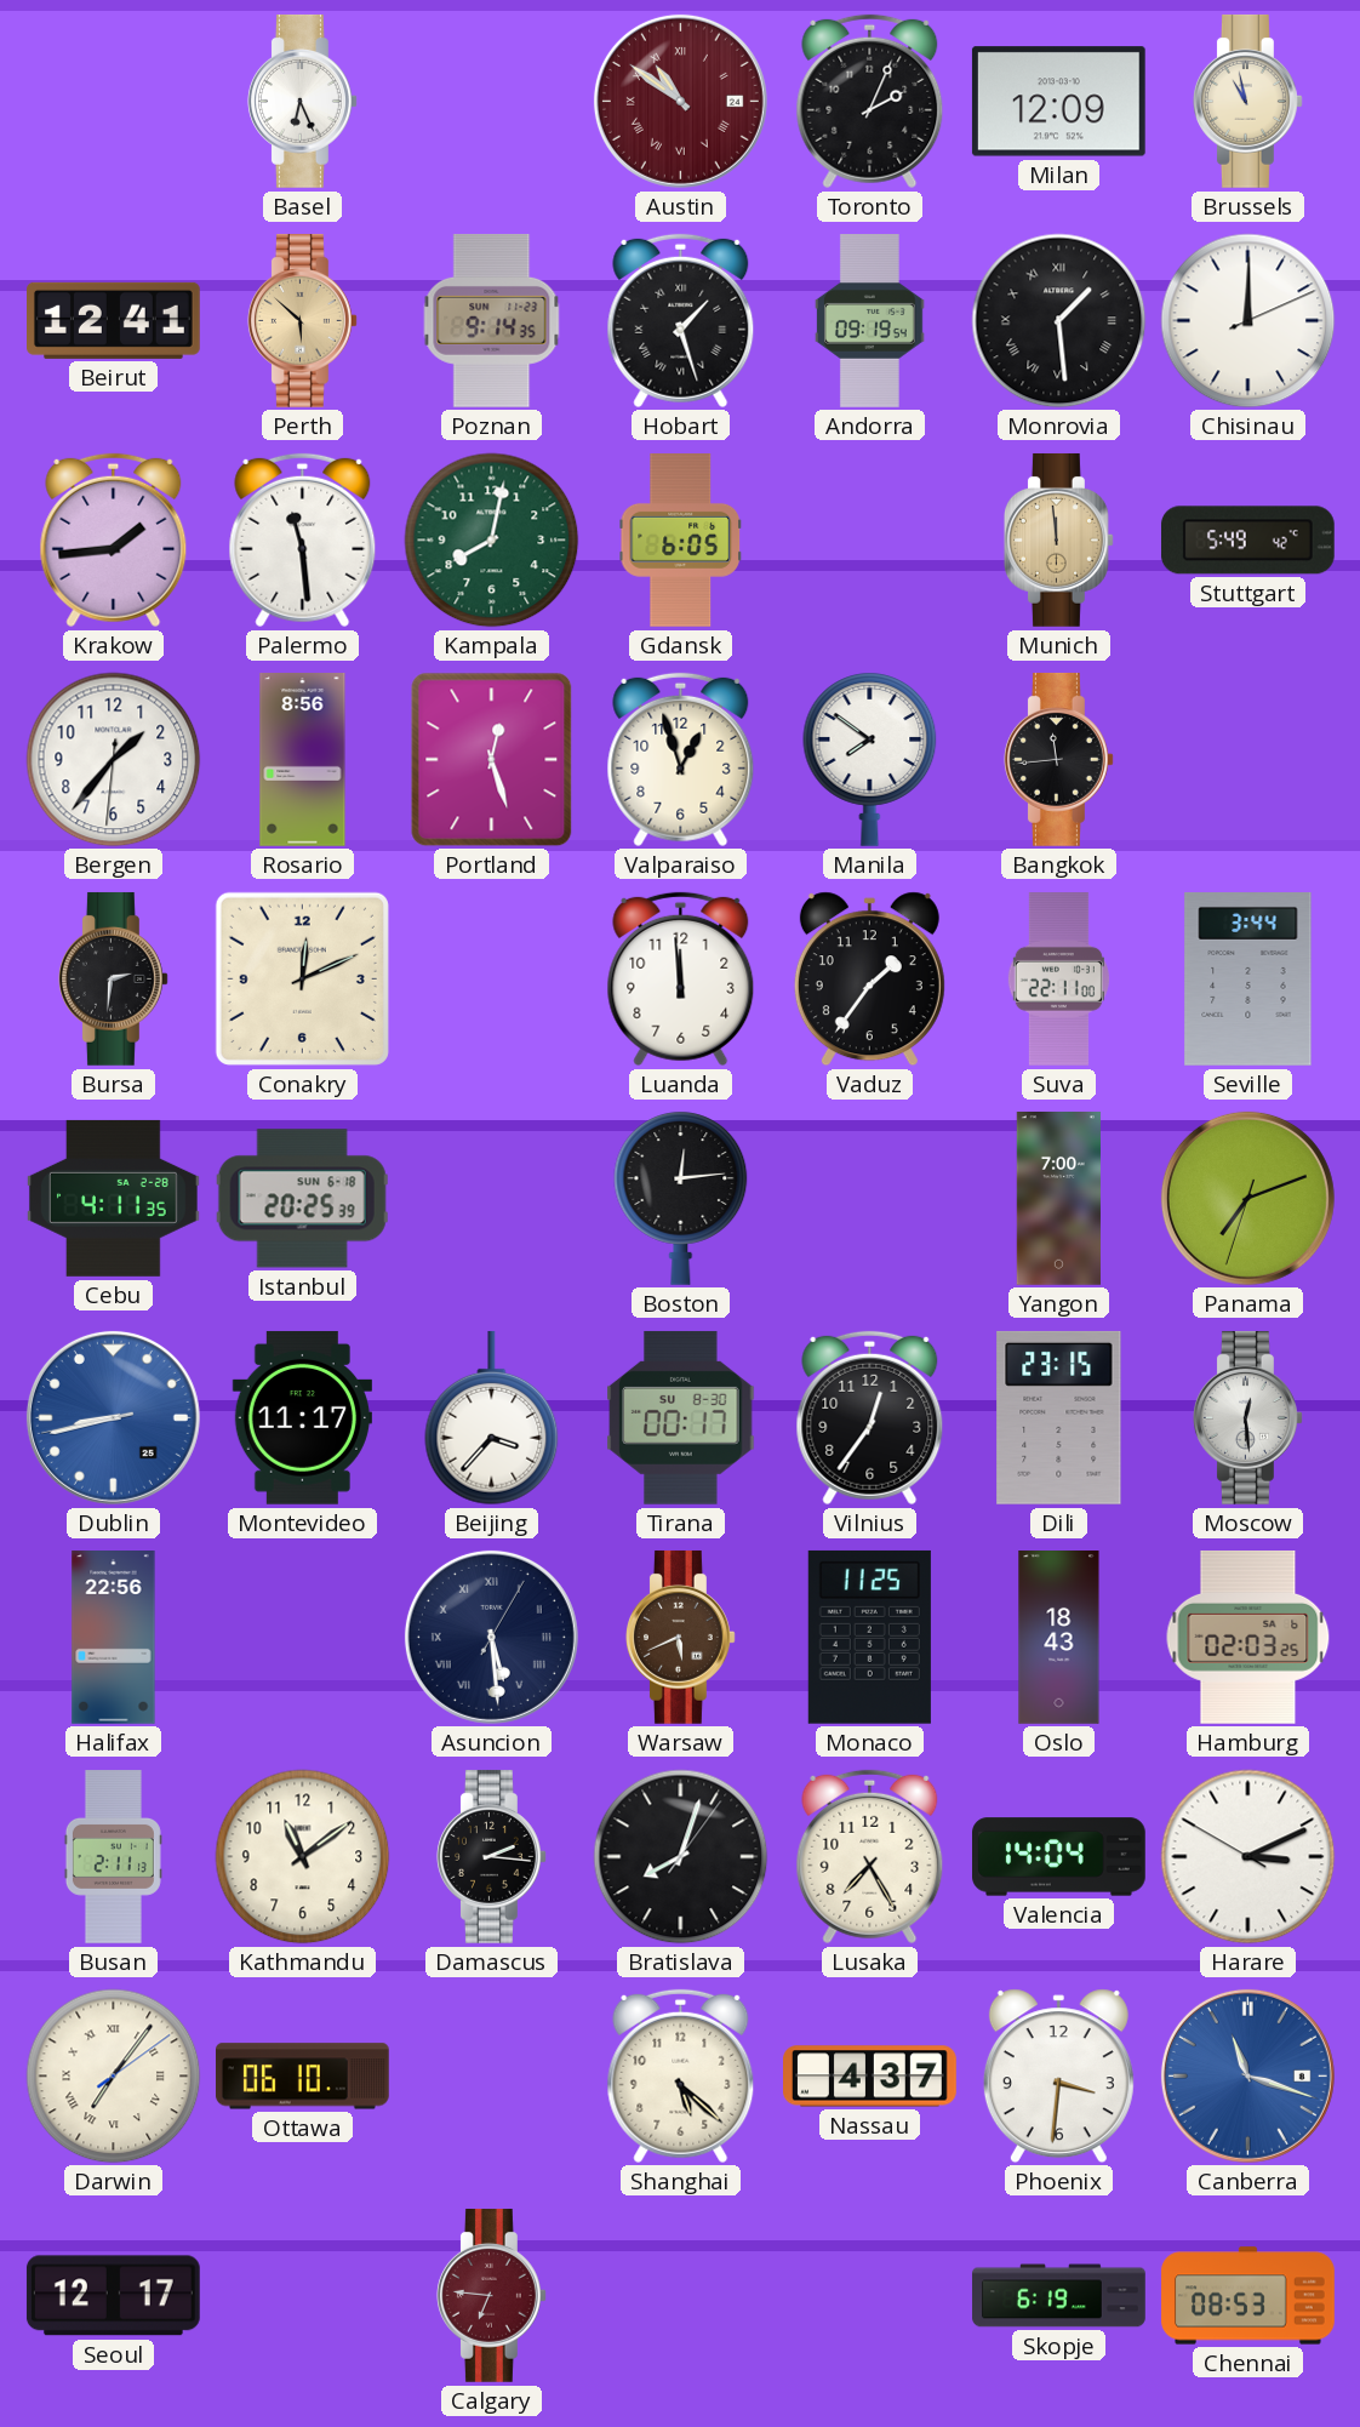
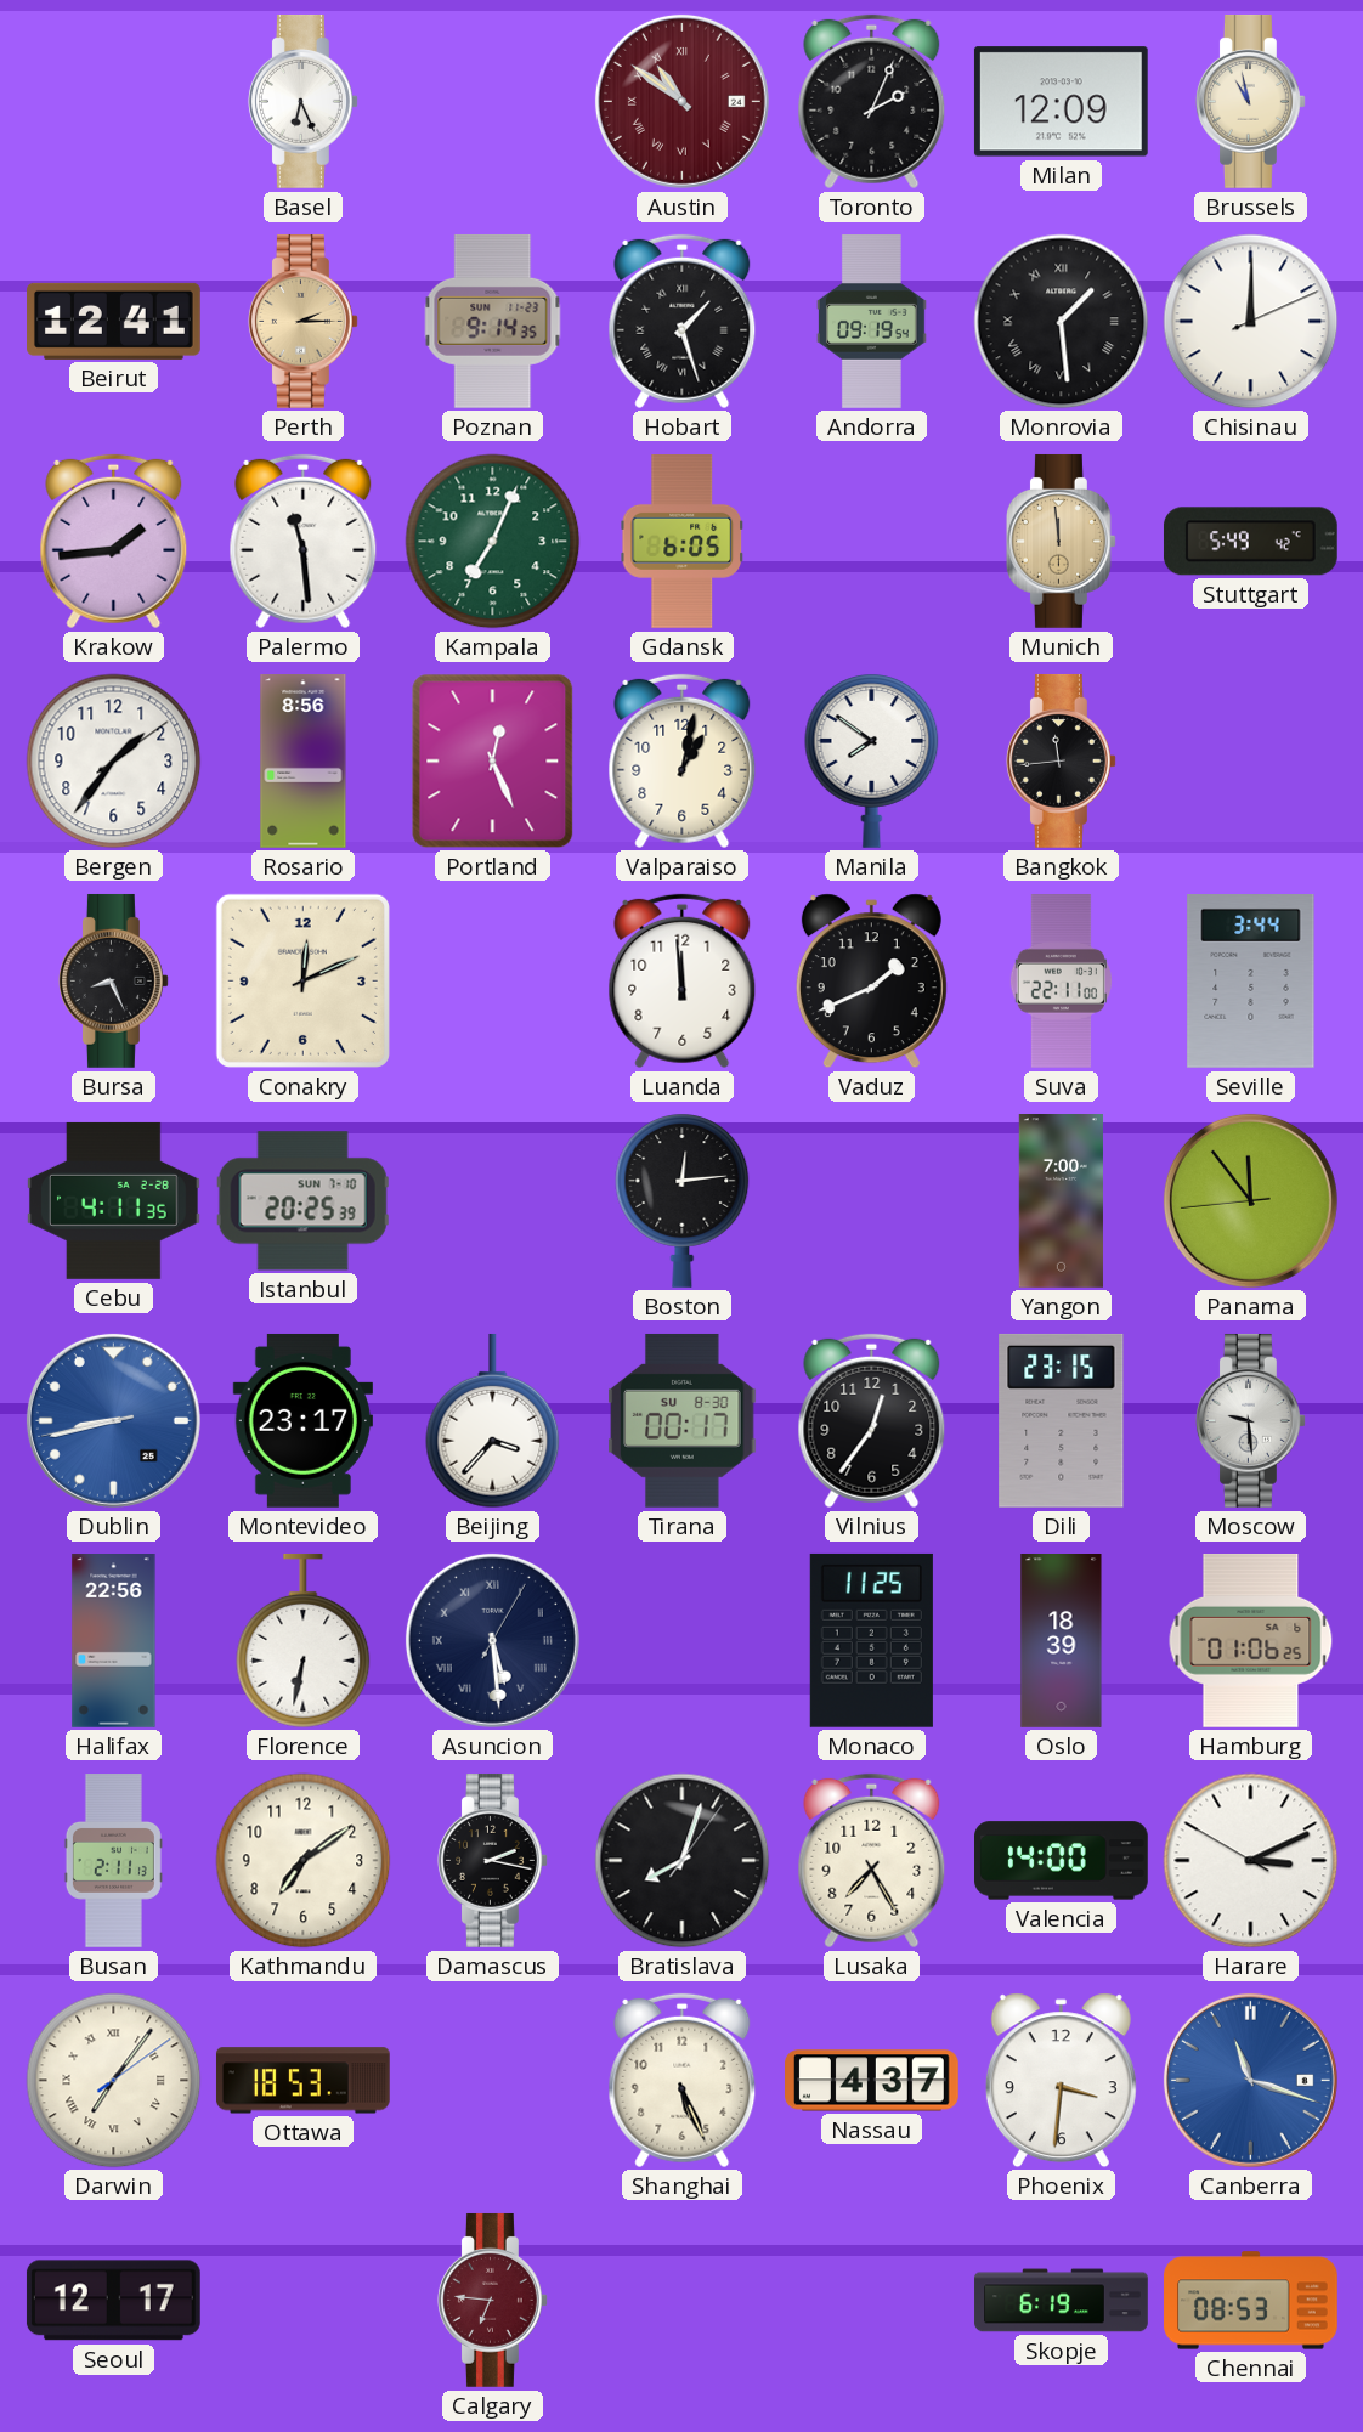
Perth: 5:52 -> 2:15 (304, 322)
Kampala: 8:02 -> 7:04 (493, 542)
Bergen: 1:36:31 -> 1:36:09 (114, 762)
Portland: 12:27 -> 12:26 (493, 762)
Valparaiso: 12:57 -> 1:02 (683, 762)
Bursa: 2:31 -> 8:26 (114, 982)
Vaduz: 1:36 -> 1:41 (871, 982)
Istanbul date: SUN 6-18 -> SUN 7-10 (302, 1201)
Panama: 7:11 -> 11:53 (1250, 1200)
Montevideo: 11:17 -> 23:17 (302, 1420)
Moscow: 12:29 -> 9:29 (1251, 1421)
Florence: none -> 6:32 (304, 1641)
Warsaw: 5:41 -> none (681, 1638)
Oslo: 18:43 -> 18:39 (1062, 1641)
Hamburg: 02:03 -> 01:06 (1251, 1641)
Kathmandu: 11:09 -> 7:09 (304, 1861)
Damascus: 2:16 -> 2:17 (493, 1861)
Valencia: 14:04 -> 14:00 (1062, 1861)
Ottawa: 06:10 -> 18:53 (302, 2081)
Shanghai: 5:22 -> 5:26 (683, 2081)
